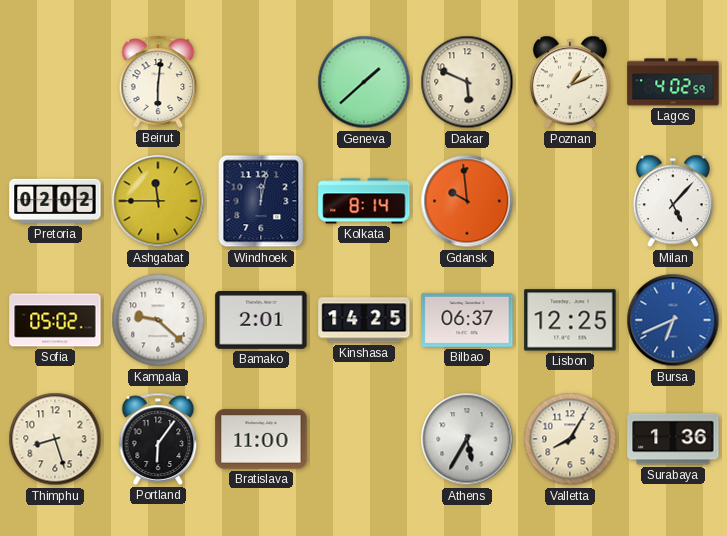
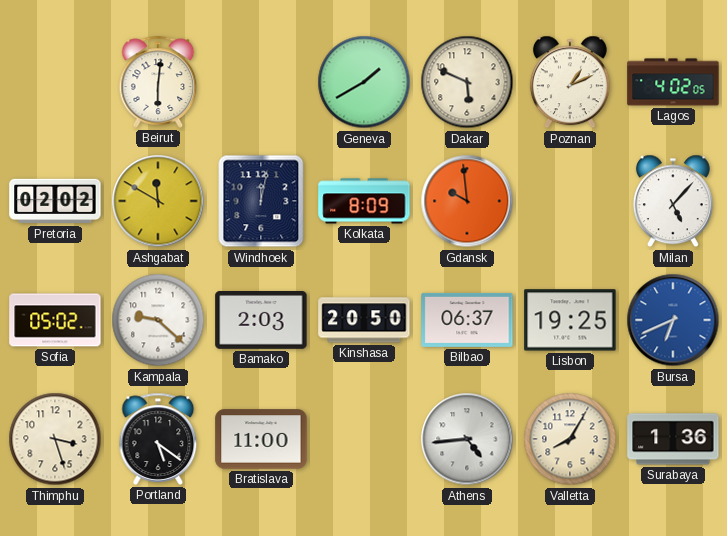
Geneva: 1:38 -> 1:40 (364, 82)
Lagos: 4:02:59 -> 4:02:05 (673, 82)
Ashgabat: 11:45 -> 11:50 (158, 201)
Kolkata: 8:14 -> 8:09 (364, 201)
Bamako: 2:01 -> 2:03 (261, 321)
Kinshasa: 14:25 -> 20:50 (364, 320)
Lisbon: 12:25 -> 19:25 (570, 320)
Thimphu: 8:27 -> 3:27 (55, 439)
Portland: 6:06 -> 5:21 (158, 439)
Athens: 5:35 -> 4:44 (467, 439)
